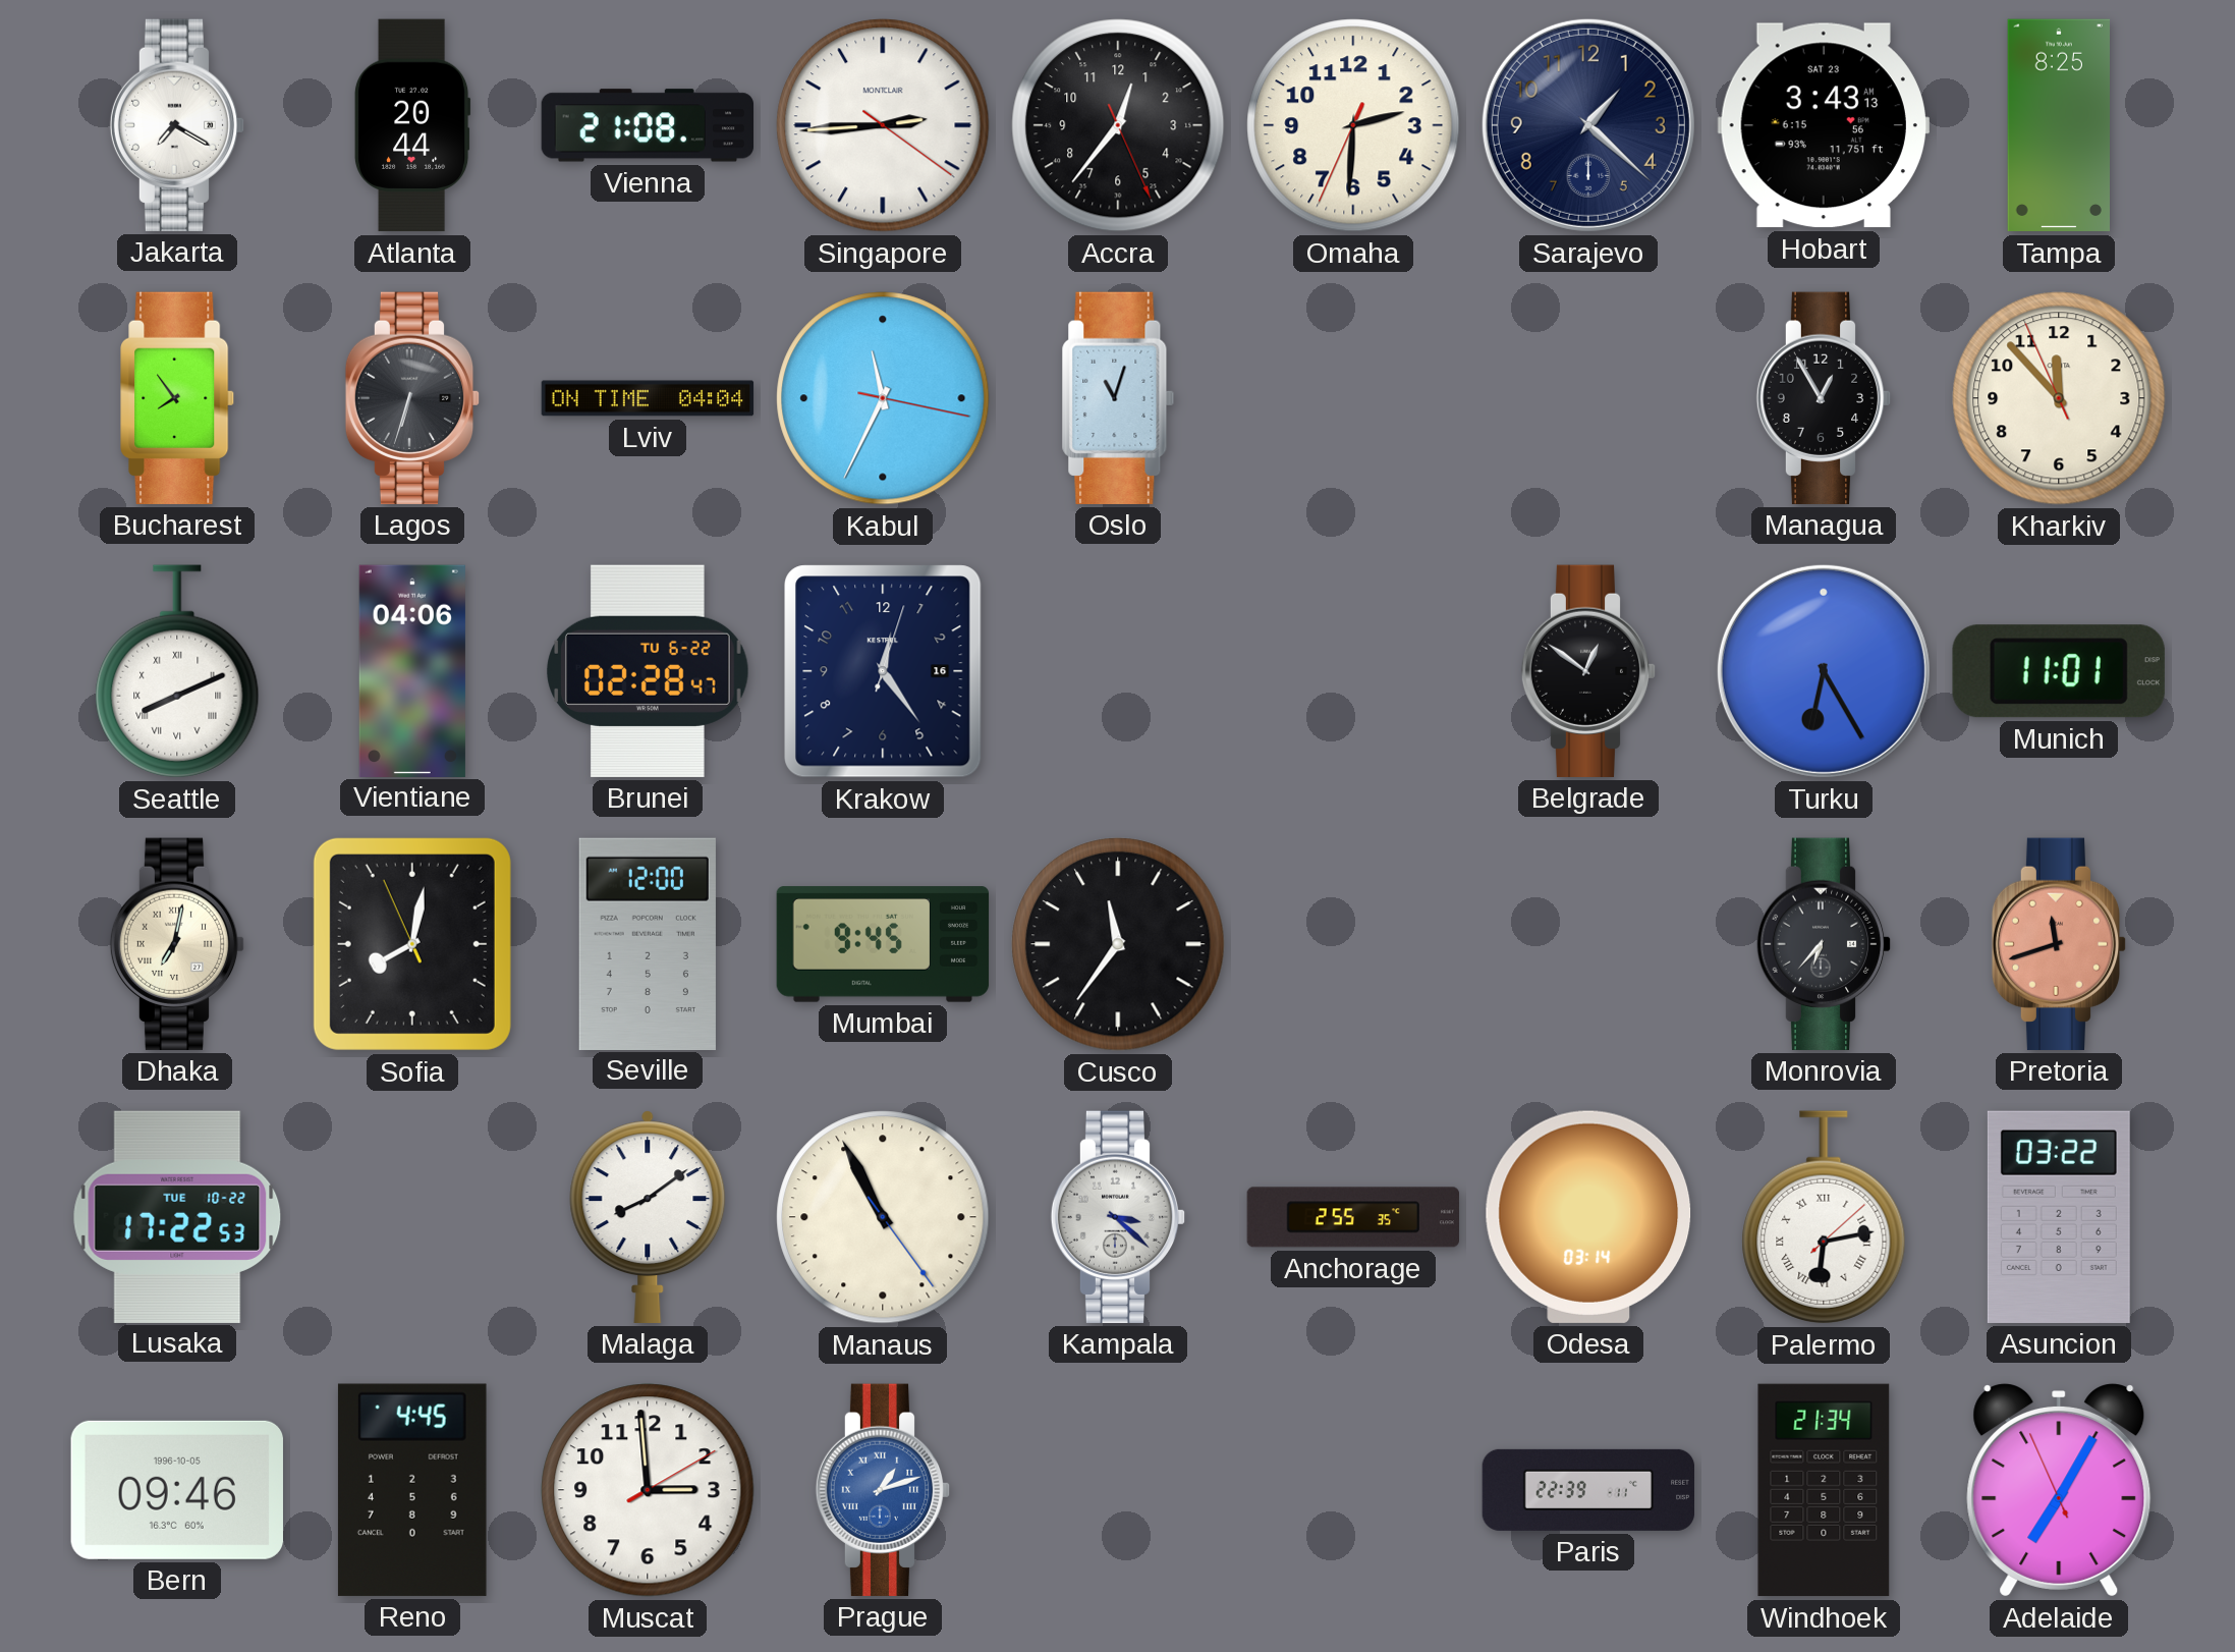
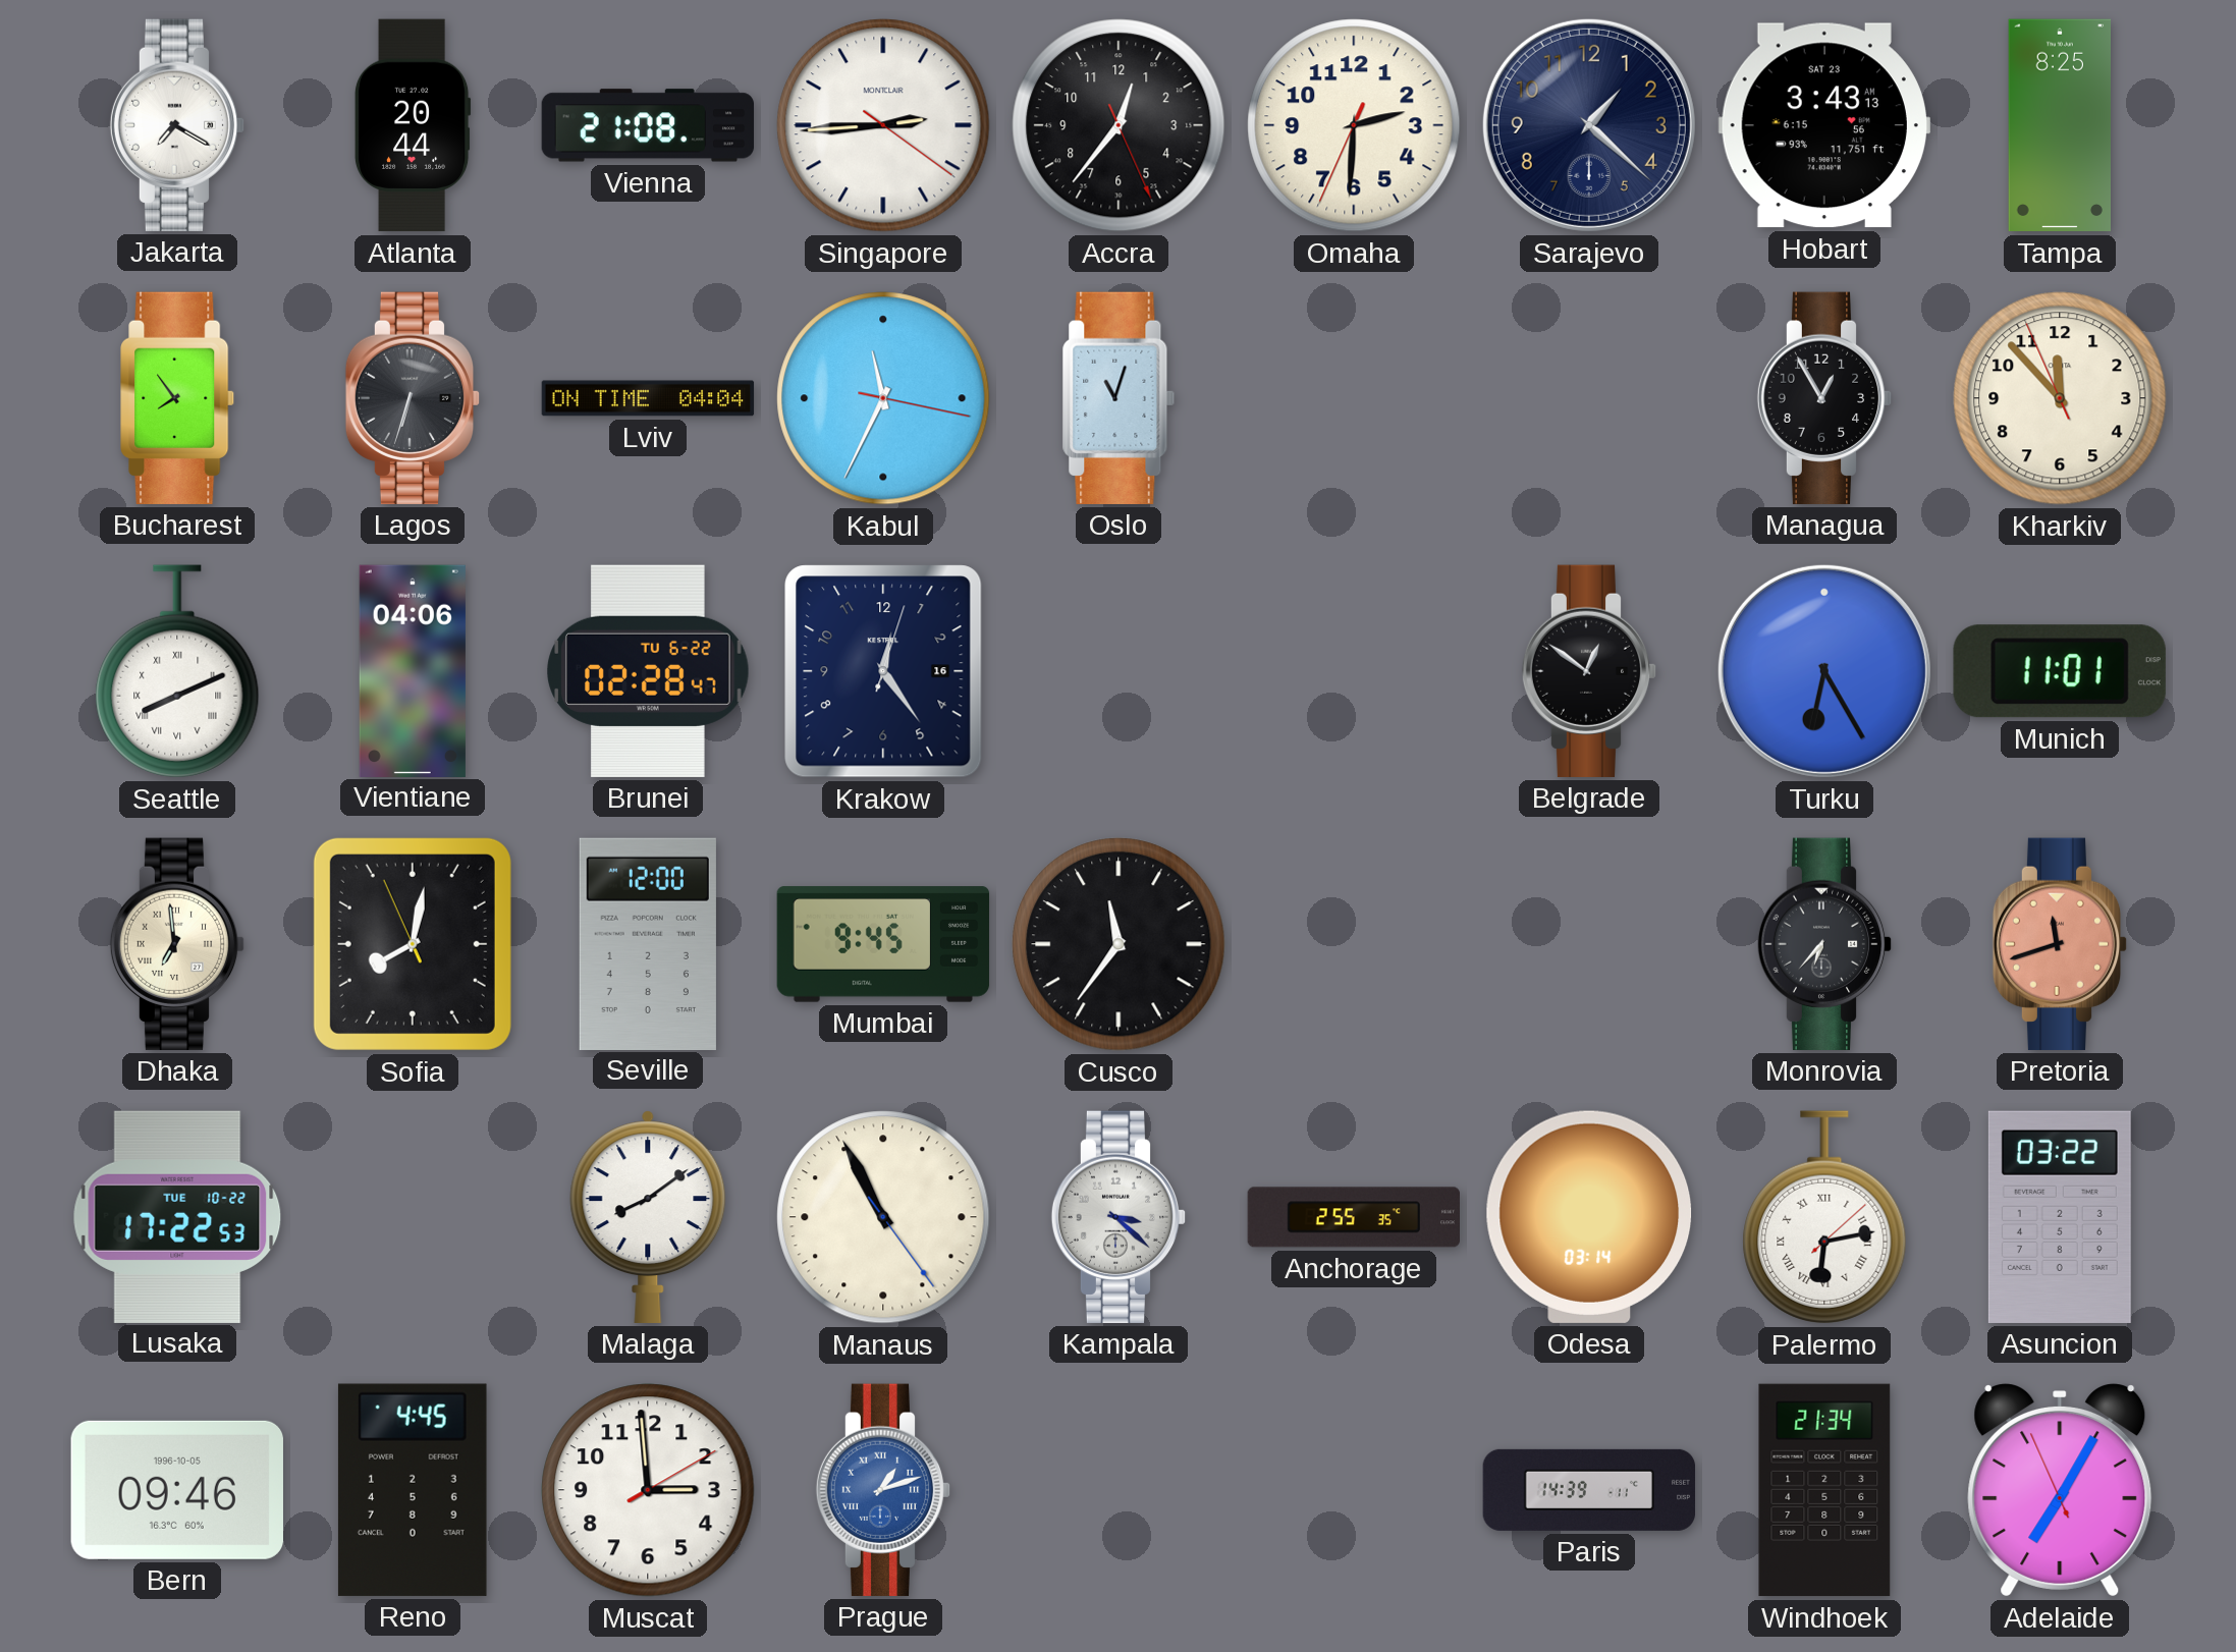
Dhaka: 7:02 -> 6:59 (177, 944)
Paris: 22:39 -> 14:39 (1589, 1490)
